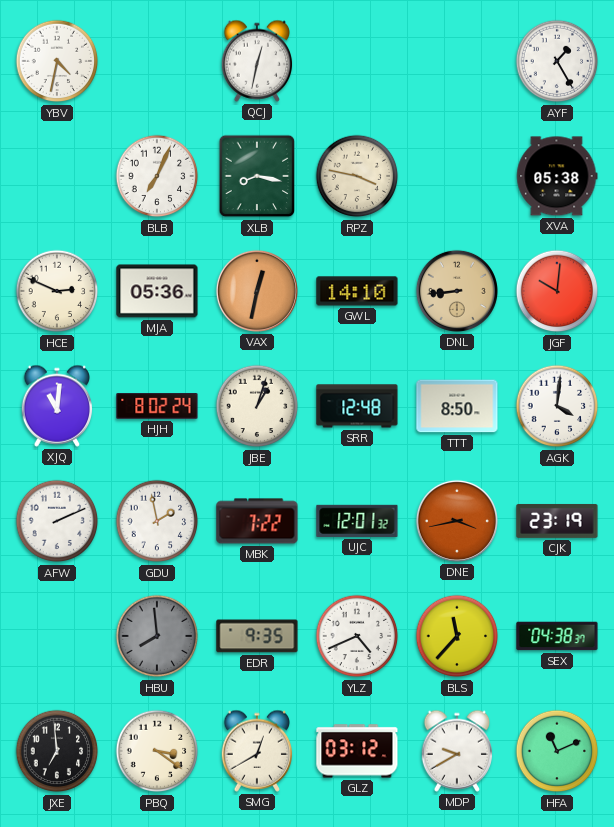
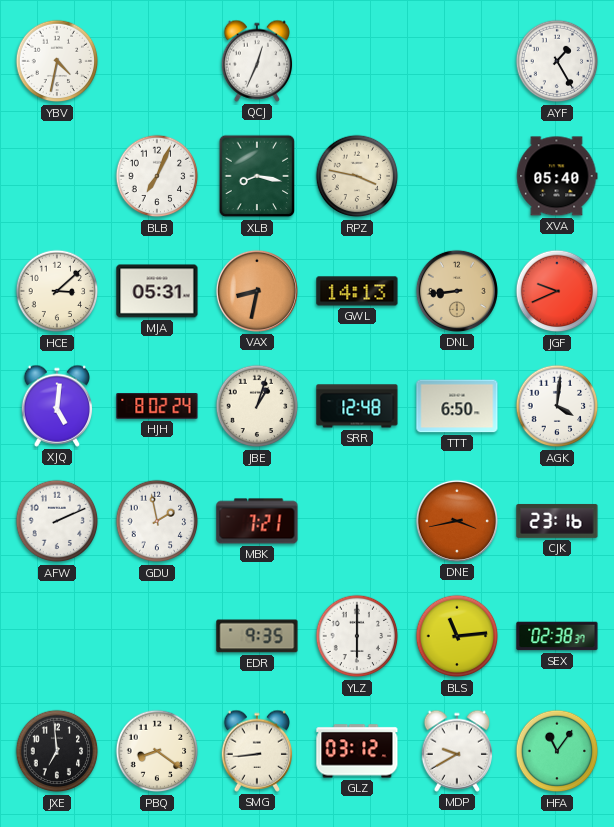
QCJ: 12:32 -> 12:34 (257, 61)
XVA: 05:38 -> 05:40 (557, 176)
HCE: 2:49 -> 3:08 (57, 291)
MJA: 05:36 -> 05:31 (157, 291)
VAX: 12:32 -> 8:32 (257, 291)
GWL: 14:10 -> 14:13 (357, 291)
JGF: 10:01 -> 9:41 (557, 291)
XJQ: 11:01 -> 5:01 (57, 406)
TTT: 8:50 -> 6:50 (457, 406)
MBK: 7:22 -> 7:21 (257, 521)
UJC: 12:01 -> none (357, 521)
CJK: 23:19 -> 23:16 (557, 521)
HBU: 7:59 -> none (157, 636)
YLZ: 4:41 -> 6:00 (357, 636)
BLS: 11:37 -> 11:14 (457, 636)
SEX: 04:38 -> 02:38 (557, 636)
PBQ: 3:21 -> 8:21 (157, 751)
SMG: 12:40 -> 8:44 (257, 751)
HFA: 11:11 -> 11:06 (557, 751)
